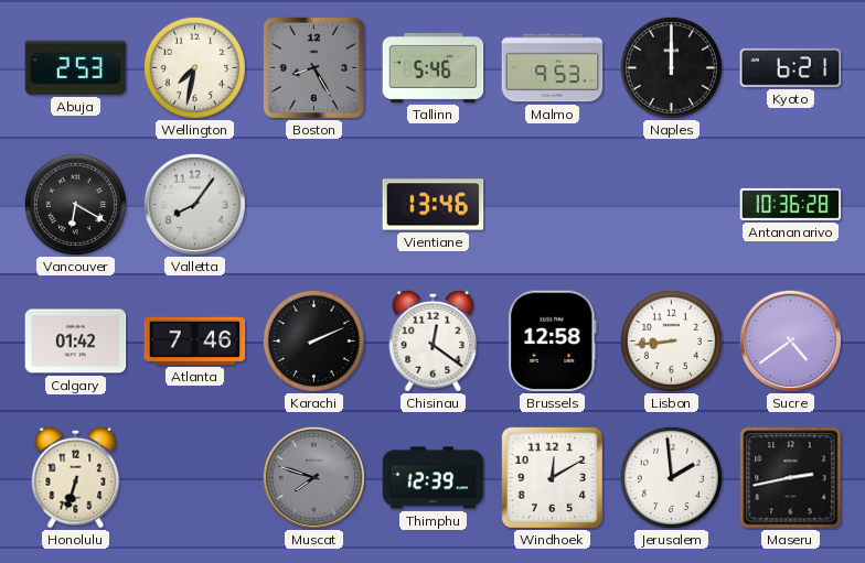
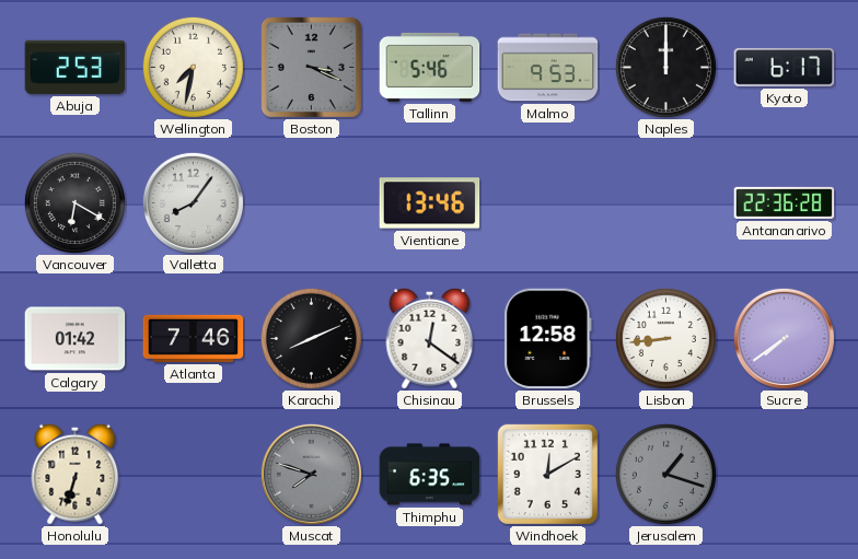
Boston: 8:25 -> 3:19 (311, 67)
Kyoto: 6:21 -> 6:17 (785, 67)
Antananarivo: 10:36 -> 22:36 (785, 202)
Karachi: 2:11 -> 8:11 (311, 338)
Sucre: 4:39 -> 7:39 (784, 338)
Thimphu: 12:39 -> 6:35 (430, 475)
Jerusalem: 1:59 -> 1:18 (665, 474)
Jerusalem dial: white -> grey (665, 474)
Maseru: 2:43 -> none (791, 478)
